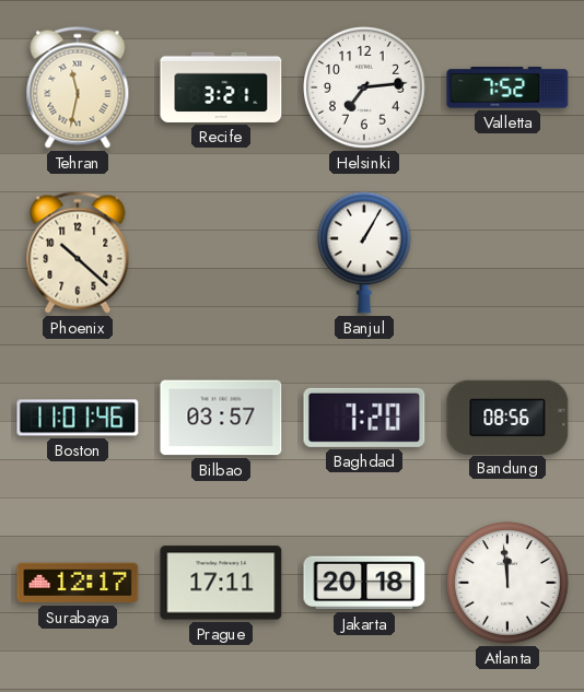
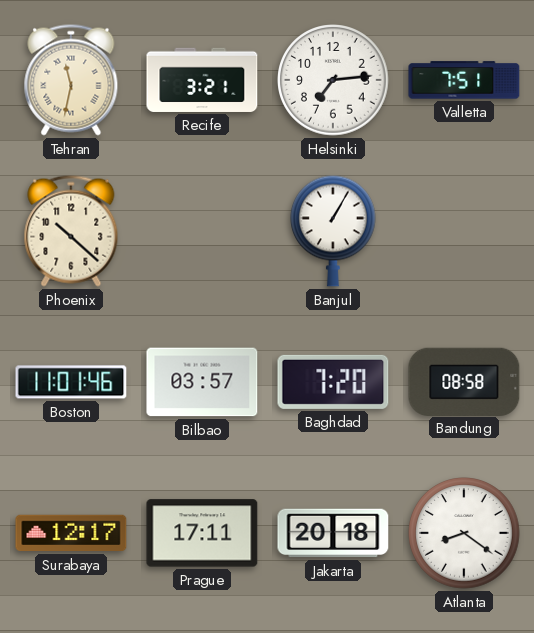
Valletta: 7:52 -> 7:51 (464, 80)
Bandung: 08:56 -> 08:58 (464, 381)
Atlanta: 11:59 -> 8:21 (464, 533)
